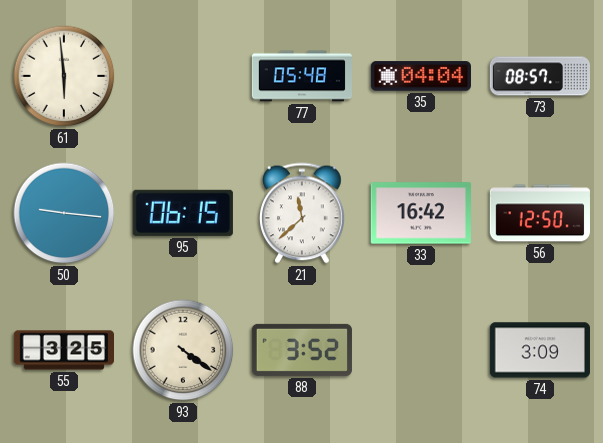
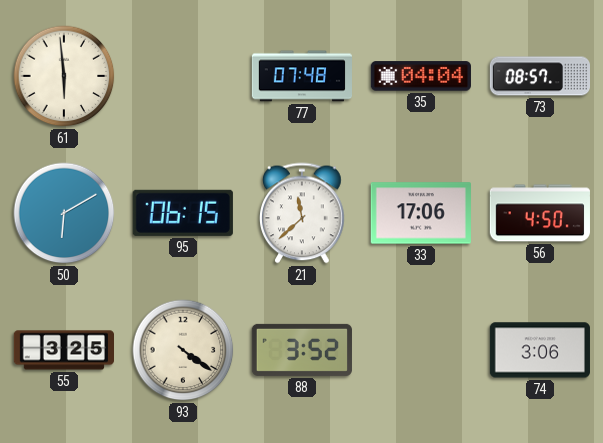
77: 05:48 -> 07:48 (301, 76)
50: 9:16 -> 6:10 (64, 213)
33: 16:42 -> 17:06 (421, 213)
56: 12:50 -> 4:50 (540, 213)
74: 3:09 -> 3:06 (540, 350)
